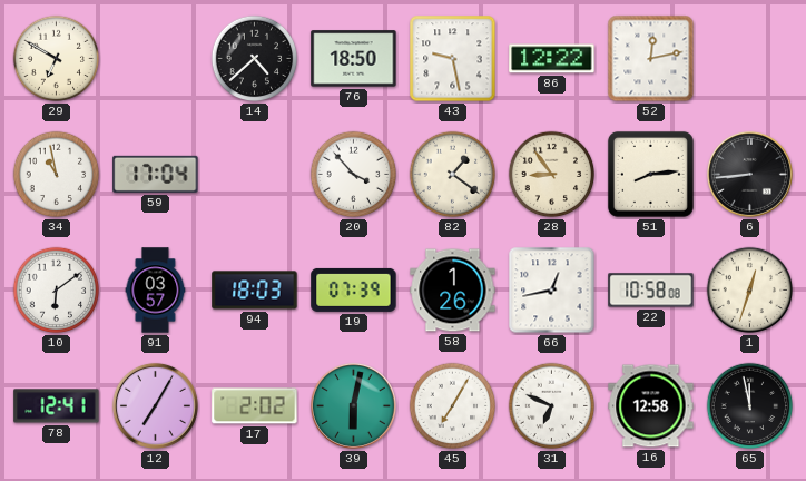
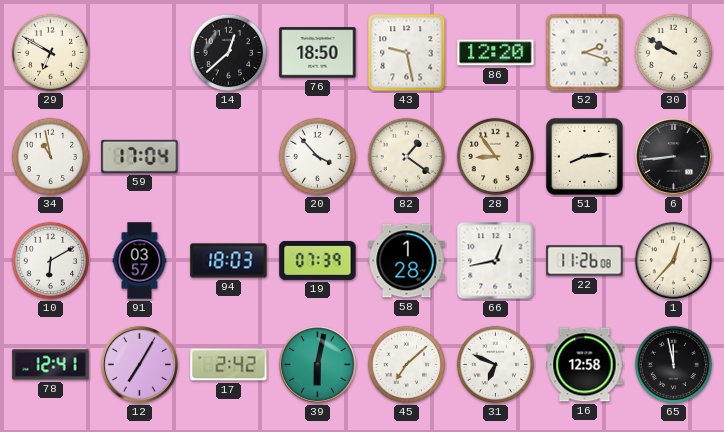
14: 4:38 -> 12:38 (229, 53)
86: 12:22 -> 12:20 (496, 53)
52: 12:13 -> 2:18 (585, 53)
30: none -> 9:50 (674, 53)
10: 6:09 -> 6:10 (51, 261)
58: 1:26 -> 1:28 (407, 261)
22: 10:58 -> 11:26 (585, 261)
1: 12:33 -> 12:37 (674, 261)
17: 2:02 -> 2:42 (229, 365)
45: 7:05 -> 7:08 (407, 365)
